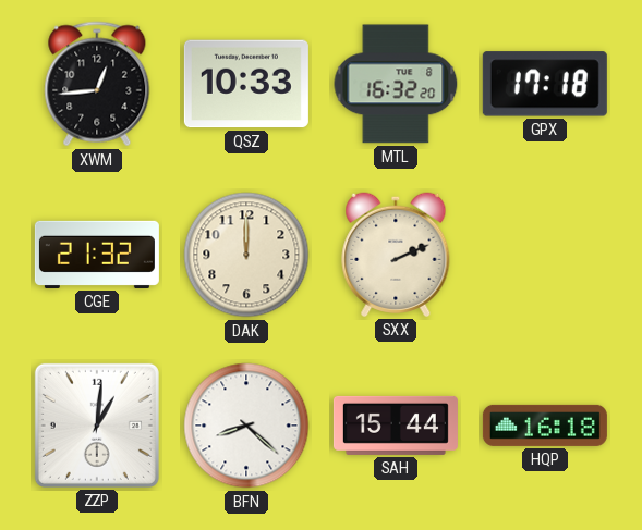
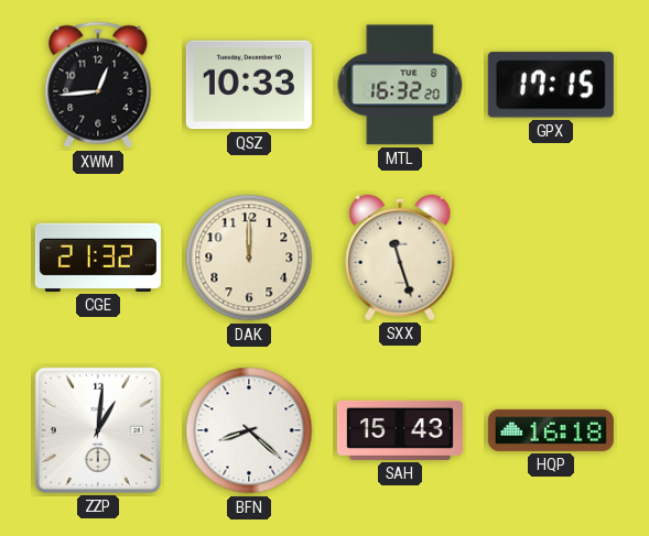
GPX: 17:18 -> 17:15 (551, 85)
SXX: 2:11 -> 11:27 (400, 258)
SAH: 15:44 -> 15:43 (400, 430)
